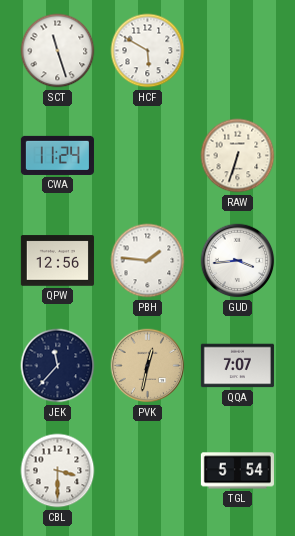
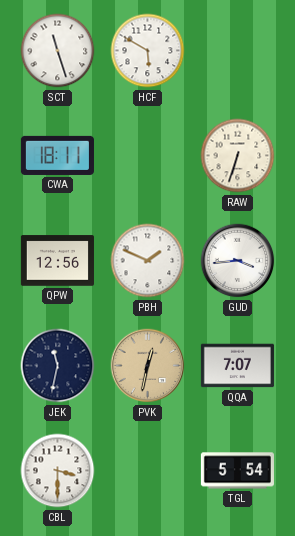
CWA: 11:24 -> 18:11 (57, 155)
PBH: 1:46 -> 1:49 (148, 261)
JEK: 11:37 -> 11:32 (58, 366)
